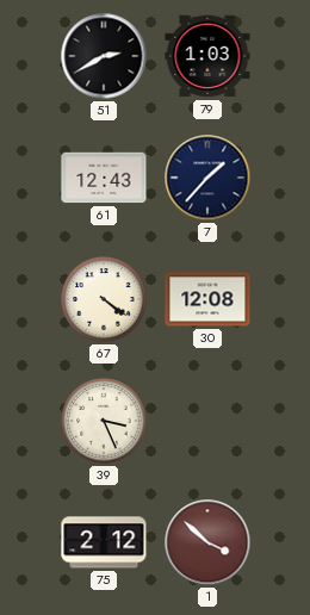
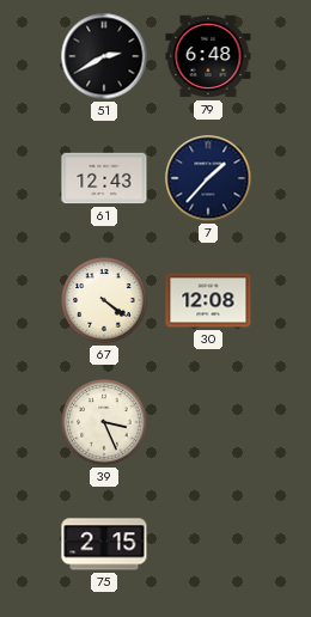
79: 1:03 -> 6:48 (208, 56)
75: 2:12 -> 2:15 (104, 544)
1: 3:52 -> none (207, 542)
